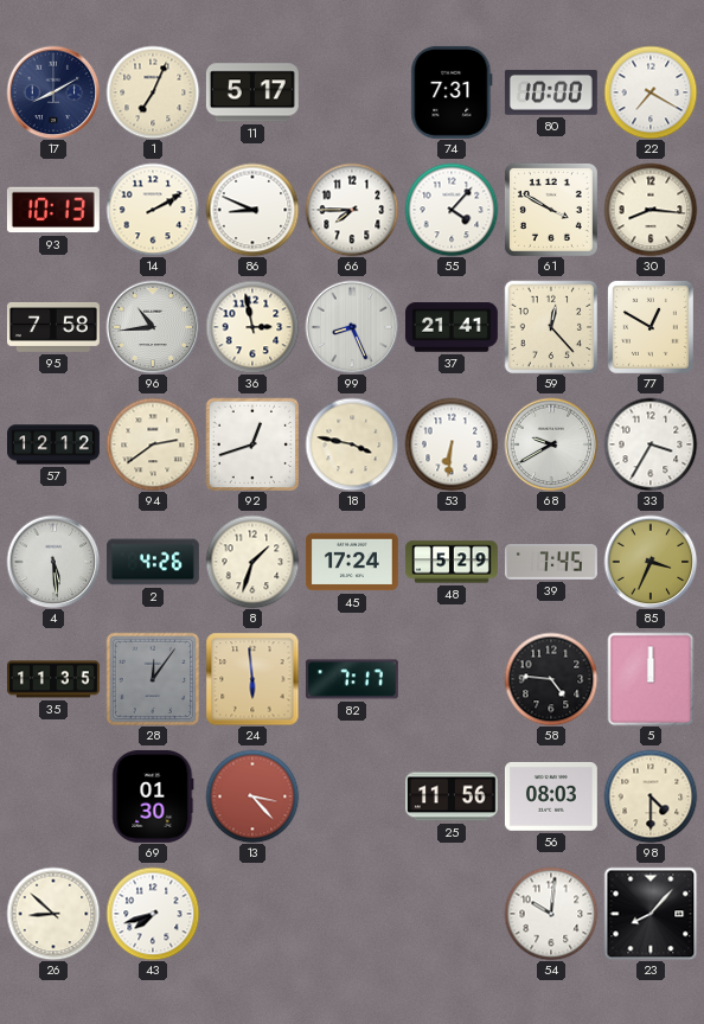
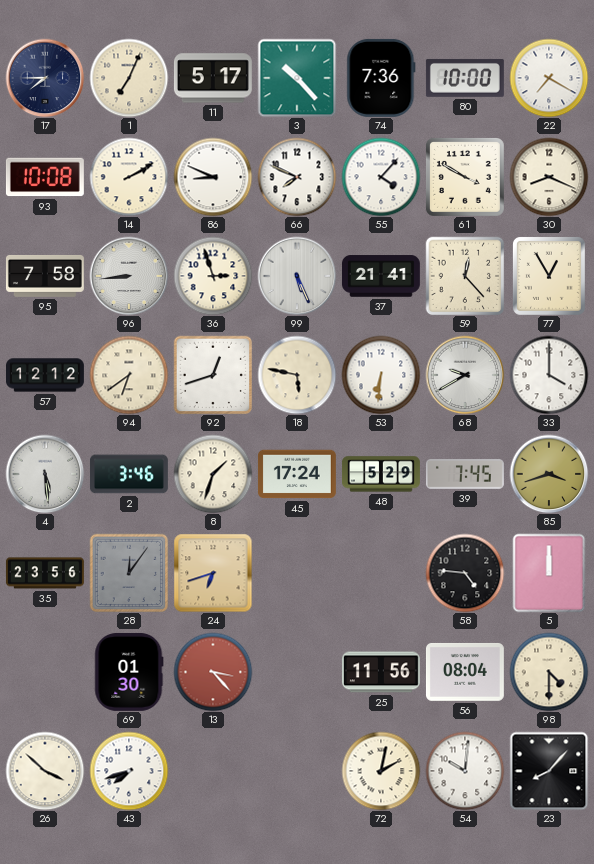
17: 8:10 -> 7:45 (45, 78)
3: none -> 10:23 (297, 78)
74: 7:31 -> 7:36 (381, 78)
93: 10:13 -> 10:08 (45, 177)
66: 7:45 -> 7:49 (297, 177)
30: 8:16 -> 8:19 (549, 177)
96: 10:44 -> 8:44 (129, 276)
36: 2:58 -> 2:57 (213, 276)
99: 8:26 -> 5:26 (297, 276)
77: 12:50 -> 12:55 (549, 276)
94: 2:39 -> 6:39 (129, 375)
18: 3:47 -> 5:47 (297, 375)
33: 3:35 -> 4:00 (549, 375)
2: 4:26 -> 3:46 (129, 474)
85: 3:34 -> 3:42 (549, 474)
35: 11:35 -> 23:56 (45, 573)
24: 5:59 -> 6:42 (213, 573)
82: 7:17 -> none (352, 679)
56: 08:03 -> 08:04 (465, 672)
26: 8:52 -> 3:52 (45, 771)
72: none -> 2:02 (381, 771)
